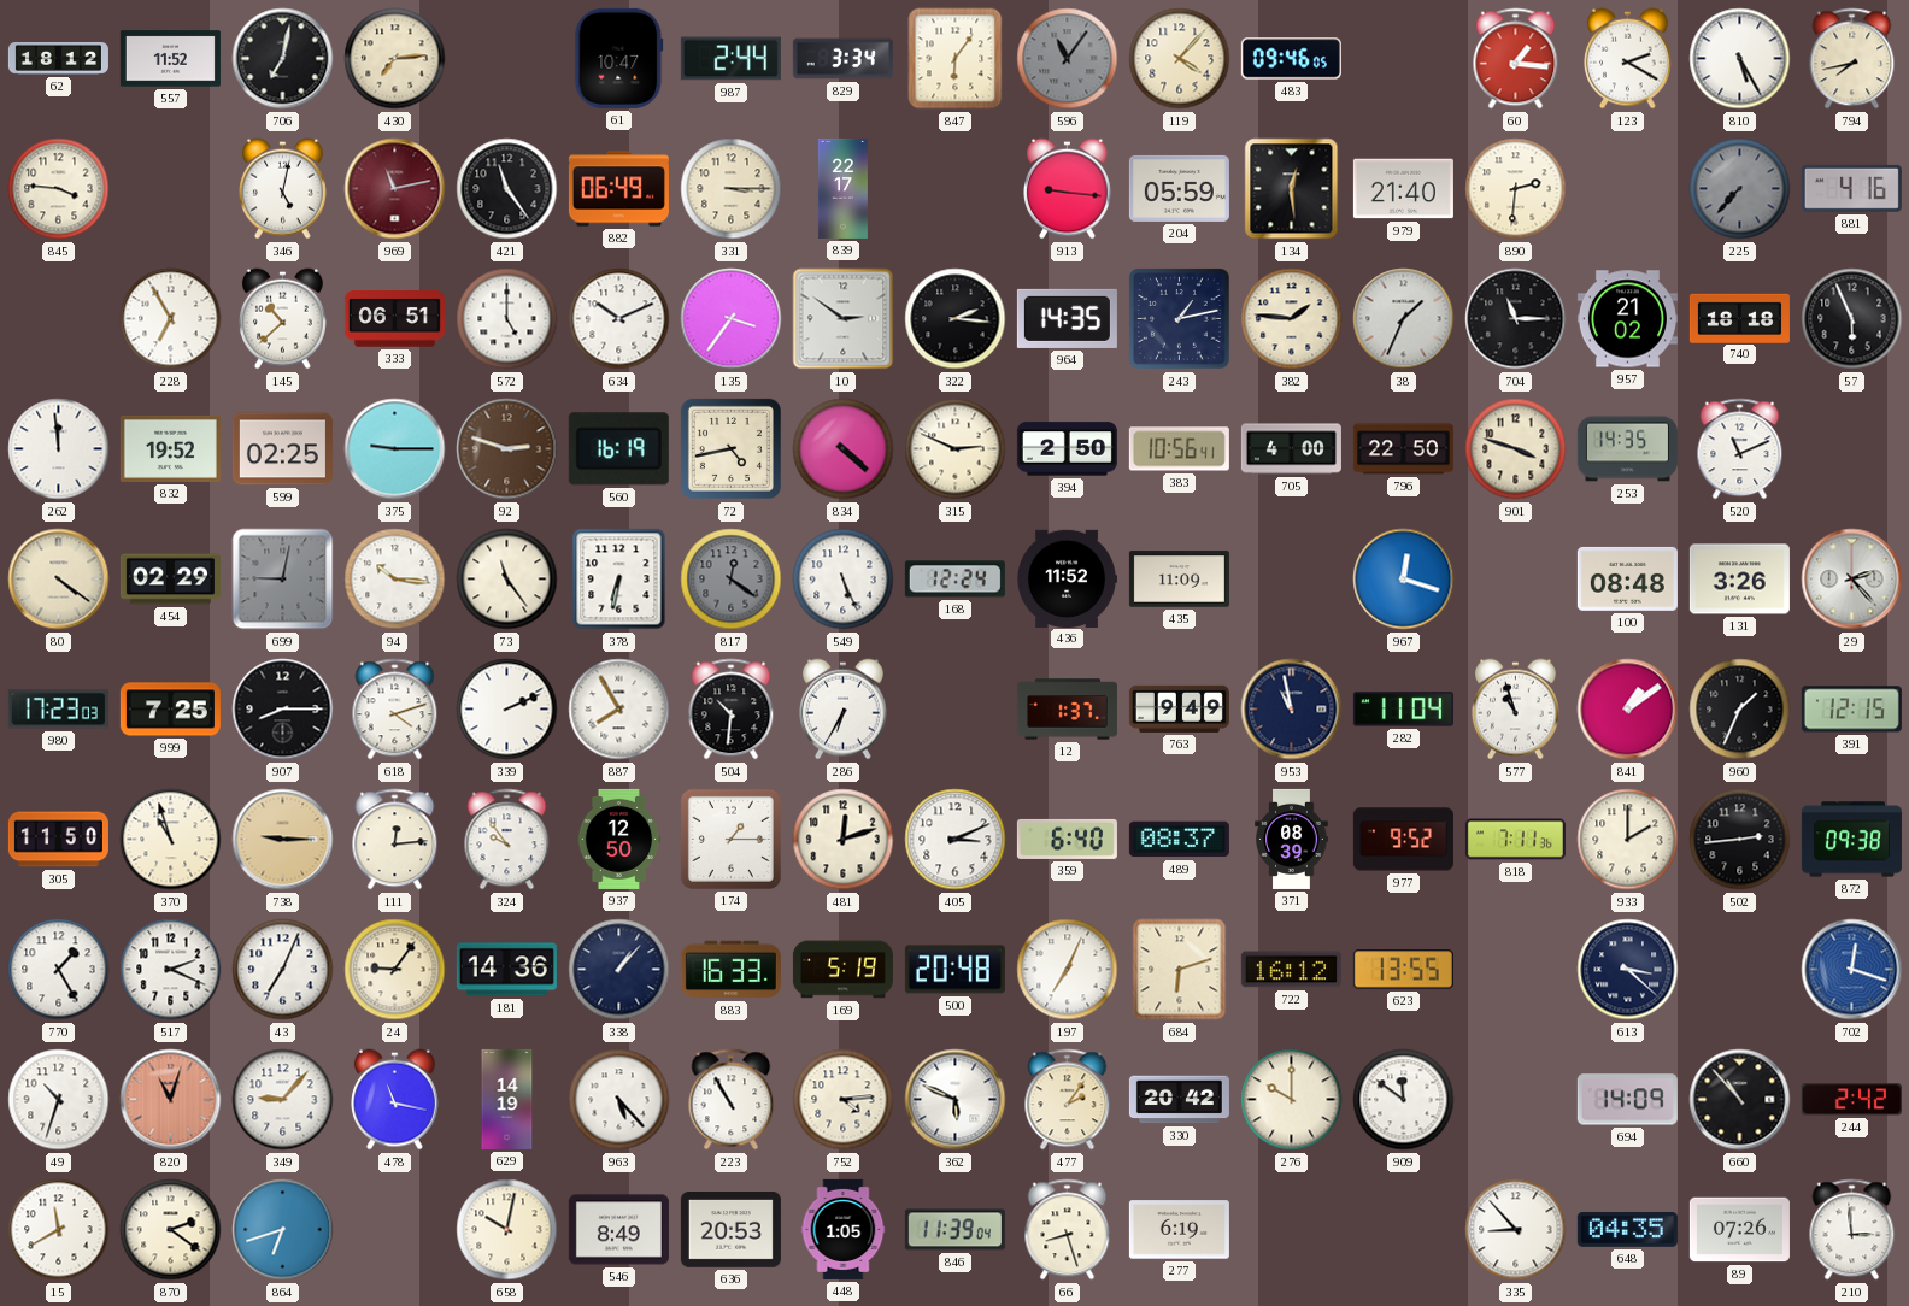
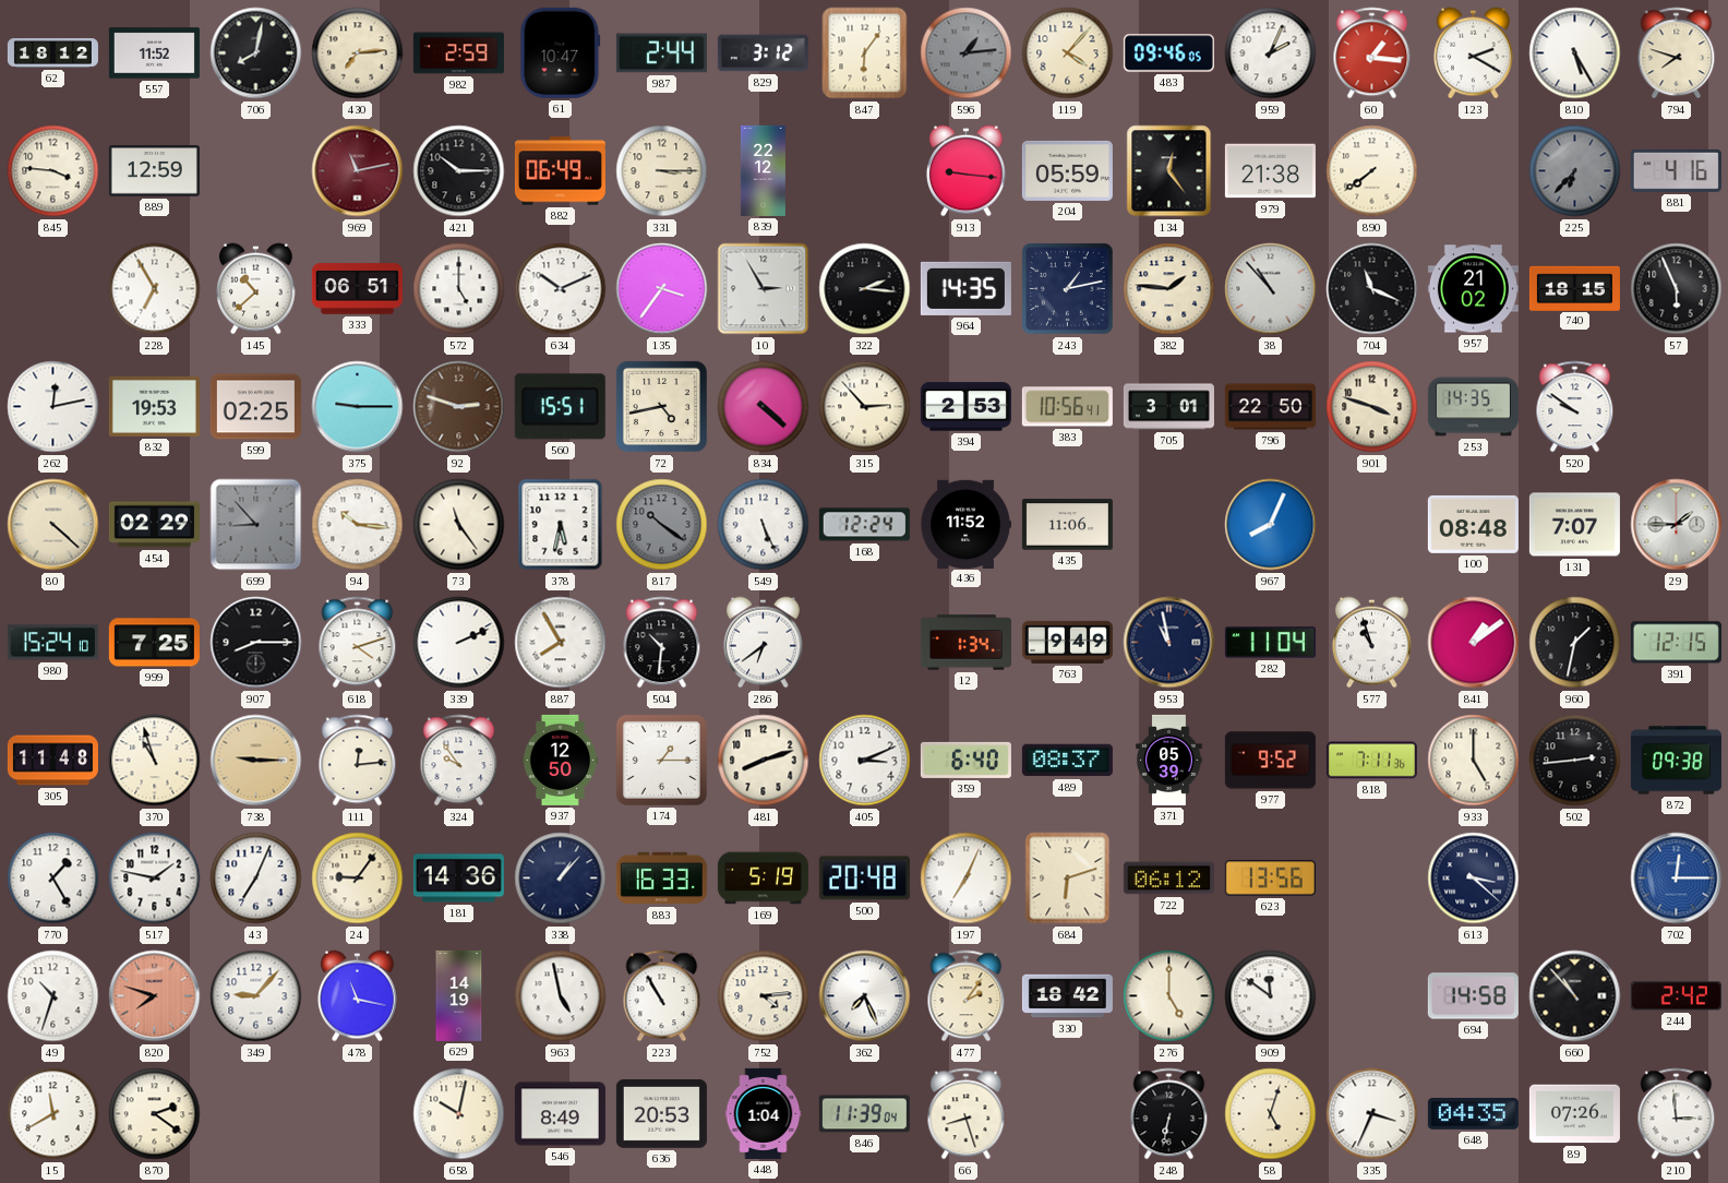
706: 7:02 -> 8:02 (256, 53)
982: none -> 2:59 (458, 53)
829: 3:34 -> 3:12 (763, 53)
596: 11:06 -> 1:14 (967, 53)
959: none -> 2:04 (1271, 53)
794: 7:43 -> 7:48 (1677, 53)
889: none -> 12:59 (154, 171)
346: 5:02 -> none (283, 189)
421: 11:24 -> 10:15 (459, 171)
839: 22:17 -> 22:12 (763, 170)
134: 12:29 -> 12:24 (1169, 171)
979: 21:40 -> 21:38 (1270, 171)
890: 2:31 -> 7:39 (1372, 171)
225: 7:37 -> 6:37 (1575, 171)
10: 2:51 -> 2:55 (764, 289)
38: 1:34 -> 10:53 (1271, 289)
704: 11:15 -> 11:19 (1372, 289)
740: 18:18 -> 18:15 (1574, 288)
262: 11:59 -> 12:13 (53, 407)
832: 19:52 -> 19:53 (154, 406)
560: 16:19 -> 15:51 (560, 407)
315: 2:49 -> 2:53 (865, 407)
394: 2:50 -> 2:53 (965, 407)
705: 4:00 -> 3:01 (1168, 407)
520: 11:11 -> 9:51 (1575, 407)
80: 4:21 -> 4:22 (53, 525)
699: 9:02 -> 8:53 (256, 525)
378: 6:32 -> 5:32 (561, 525)
817: 12:21 -> 10:21 (662, 525)
435: 11:09 -> 11:06 (1067, 525)
967: 12:18 -> 8:04 (1271, 525)
131: 3:26 -> 7:07 (1574, 525)
29: 2:23 -> 1:45 (1677, 525)
980: 17:23 -> 15:24 (52, 643)
286: 6:35 -> 6:39 (764, 643)
12: 1:37 -> 1:34 (965, 643)
960: 1:34 -> 1:32 (1575, 643)
305: 11:50 -> 11:48 (52, 761)
481: 12:12 -> 8:12 (764, 761)
371: 08:39 -> 05:39 (1169, 760)
933: 2:00 -> 5:00 (1474, 761)
517: 2:19 -> 1:47 (155, 879)
722: 16:12 -> 06:12 (1168, 879)
623: 13:55 -> 13:56 (1270, 879)
702: 12:18 -> 12:15 (1677, 879)
820: 11:03 -> 7:48 (155, 996)
963: 5:23 -> 4:58 (561, 996)
362: 5:49 -> 7:26 (865, 996)
330: 20:42 -> 18:42 (1067, 996)
276: 10:00 -> 5:00 (1169, 996)
694: 14:09 -> 14:58 (1473, 996)
864: 6:42 -> none (283, 1230)
448: 1:05 -> 1:04 (764, 1113)
277: 6:19 -> none (1179, 1230)
248: none -> 6:32 (1169, 1114)
58: none -> 5:03 (1271, 1114)
335: 8:53 -> 3:34 (1372, 1114)
